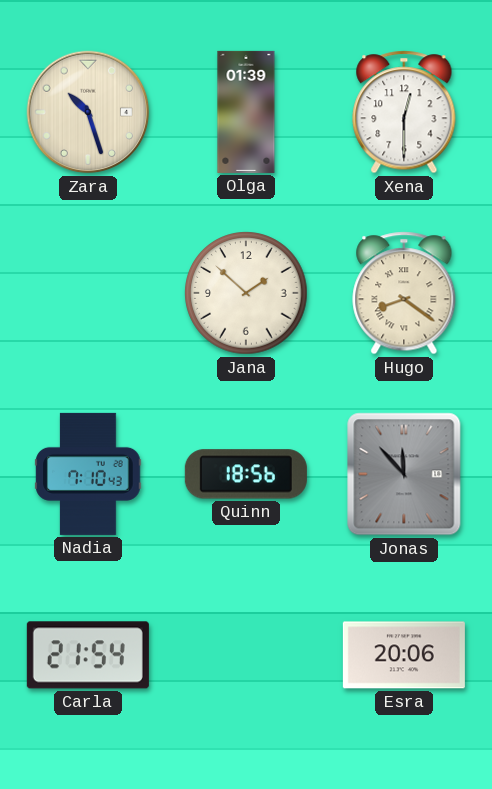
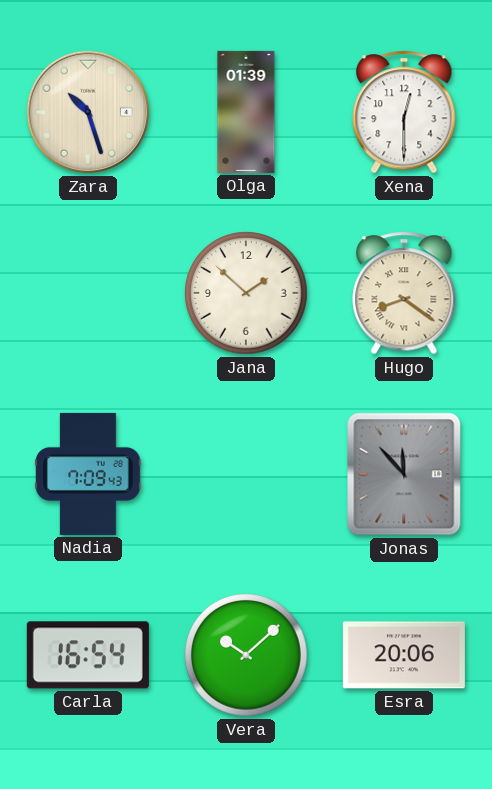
Nadia: 7:10 -> 7:09 (88, 474)
Quinn: 18:56 -> none (246, 474)
Carla: 21:54 -> 16:54 (88, 655)
Vera: none -> 10:08 (246, 655)
